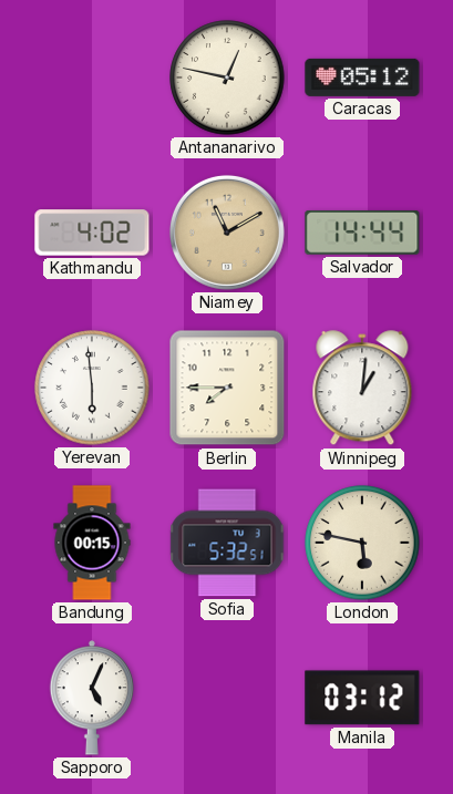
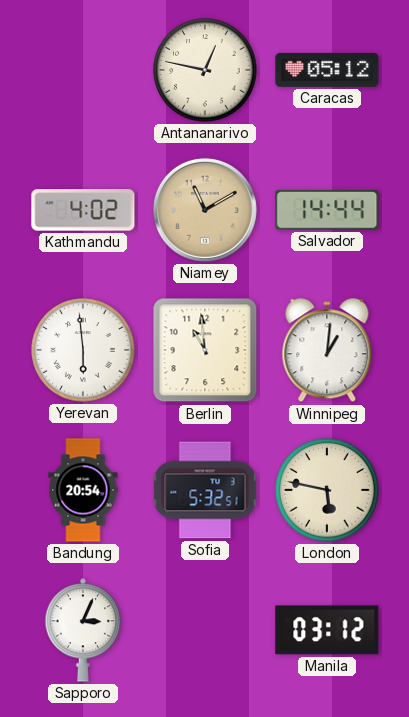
Berlin: 7:45 -> 10:59 (205, 350)
Bandung: 00:15 -> 20:54 (83, 490)
Sapporo: 5:04 -> 3:04 (83, 630)
